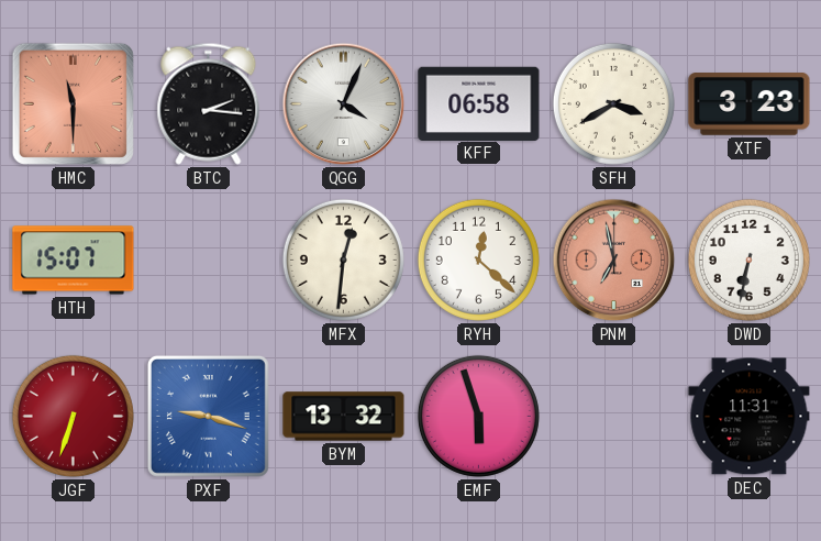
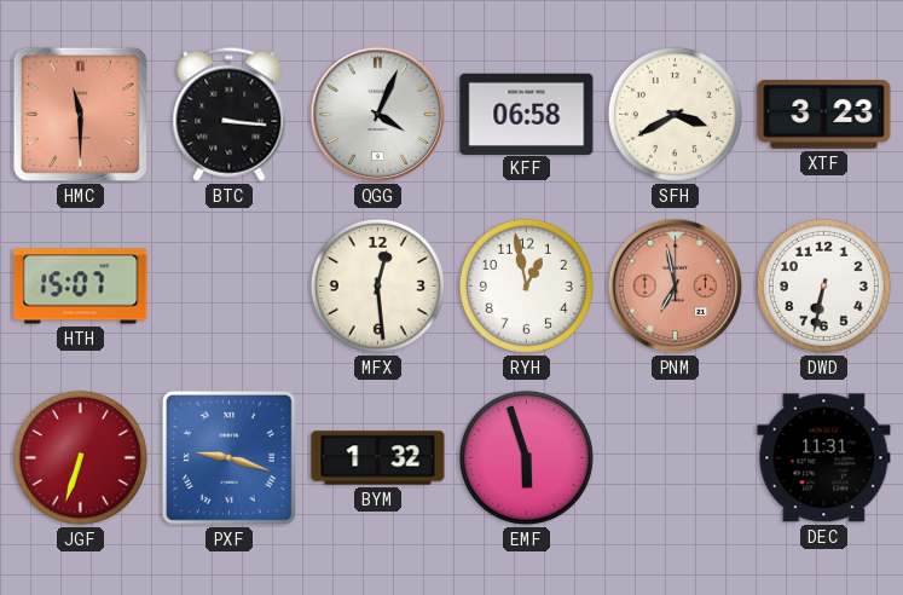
BTC: 2:16 -> 3:16 (230, 114)
MFX: 12:31 -> 12:29 (377, 285)
RYH: 12:22 -> 12:58 (526, 285)
BYM: 13:32 -> 1:32 (378, 458)
